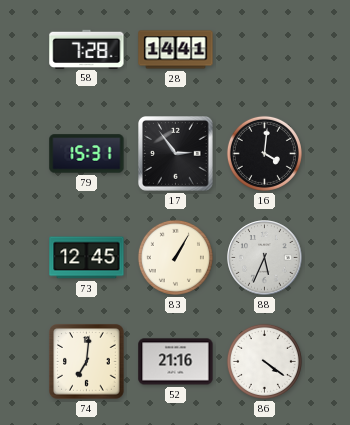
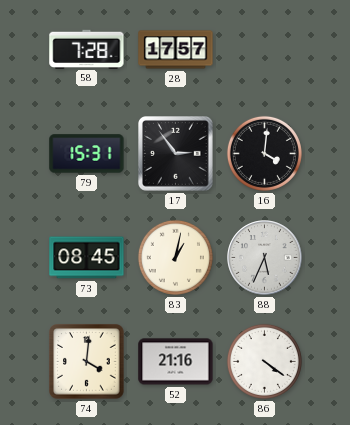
28: 14:41 -> 17:57 (176, 50)
73: 12:45 -> 08:45 (87, 258)
83: 1:05 -> 1:02 (175, 257)
74: 7:01 -> 4:01 (87, 362)
